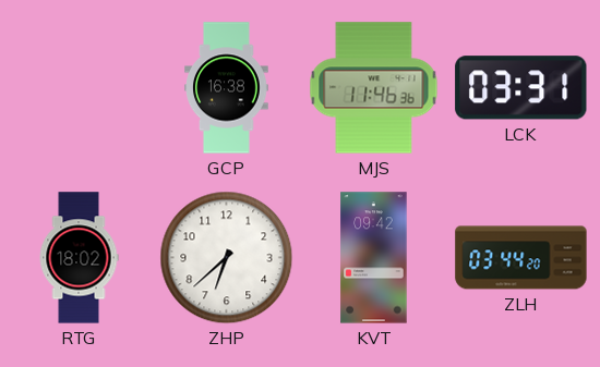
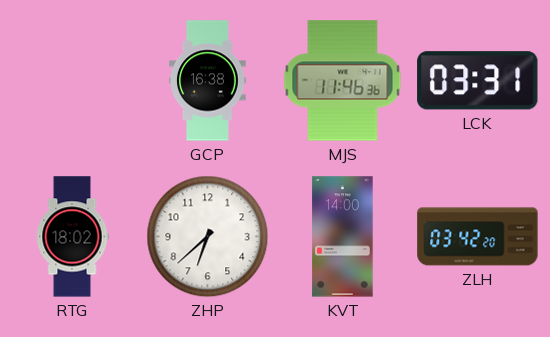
KVT: 09:42 -> 14:00 (343, 237)
ZLH: 03:44 -> 03:42 (478, 237)
